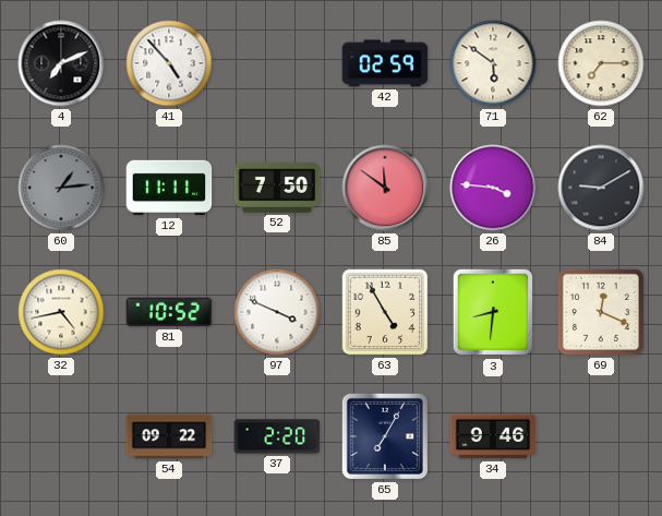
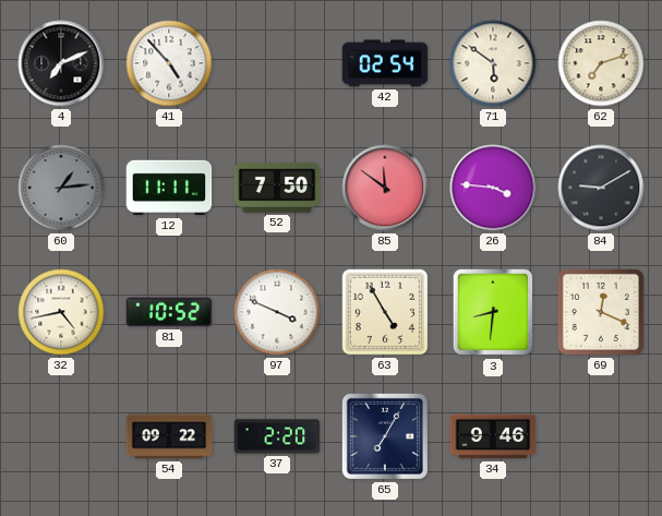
42: 02:59 -> 02:54 (385, 63)
62: 7:15 -> 7:12 (601, 63)
